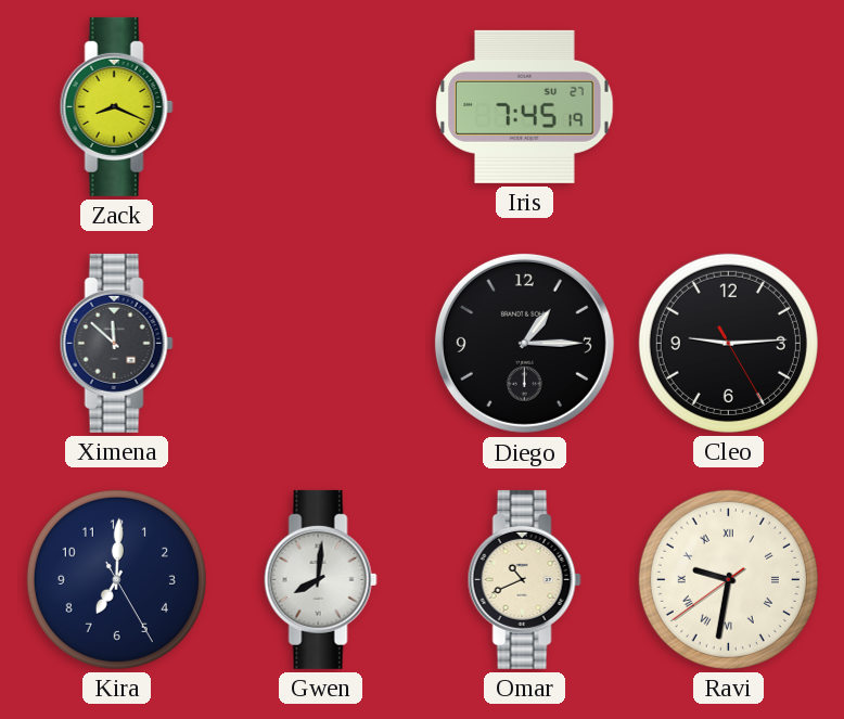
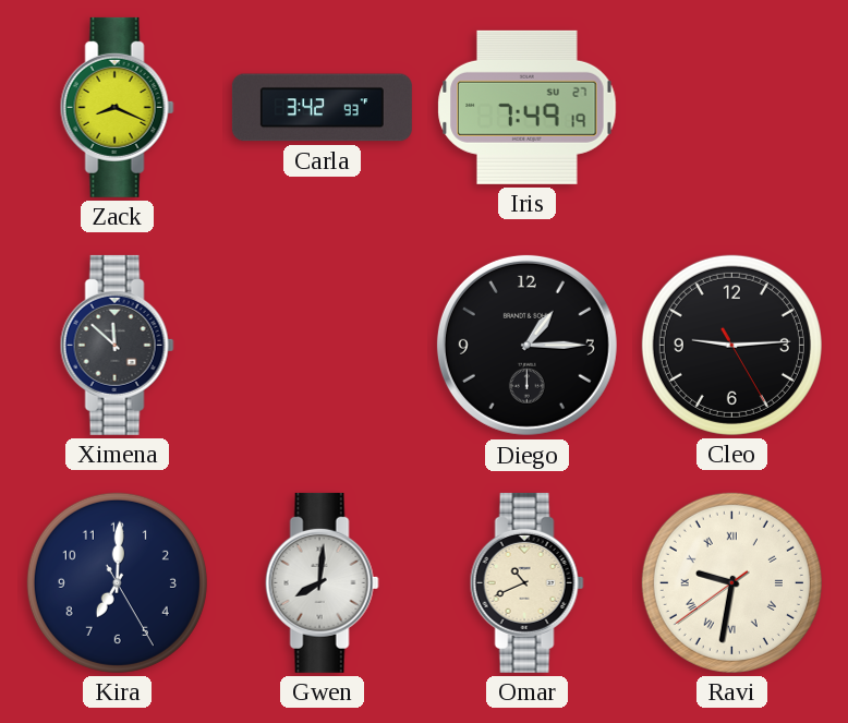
Carla: none -> 3:42 (322, 108)
Iris: 7:45 -> 7:49 (528, 107)
